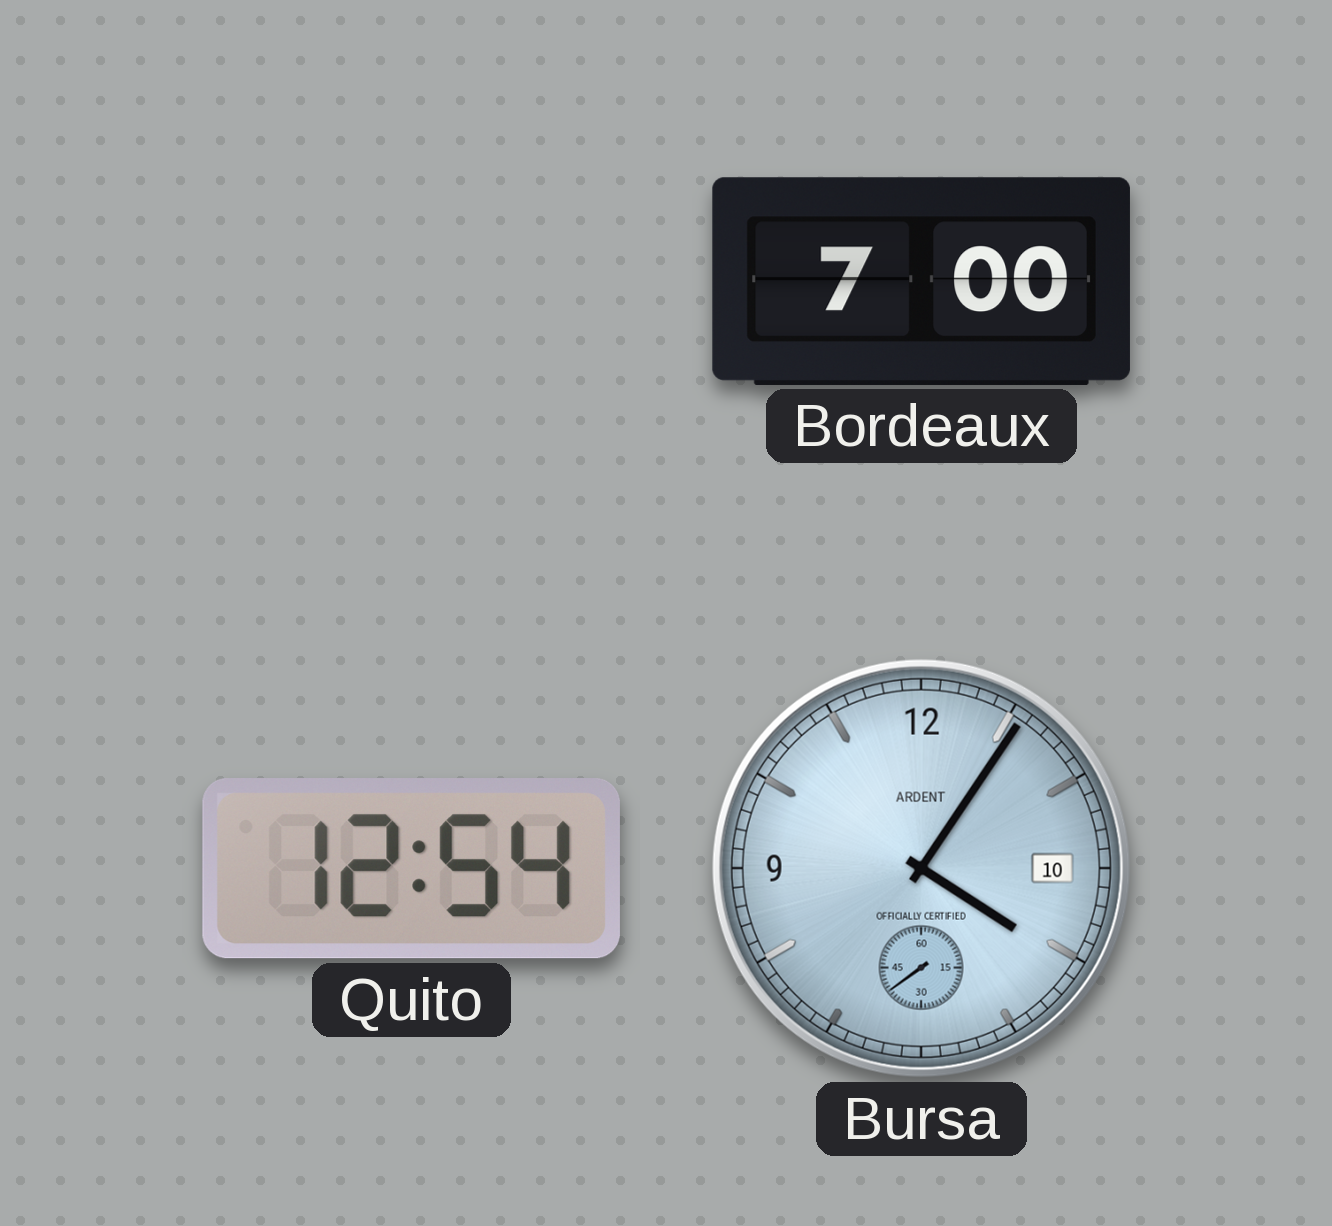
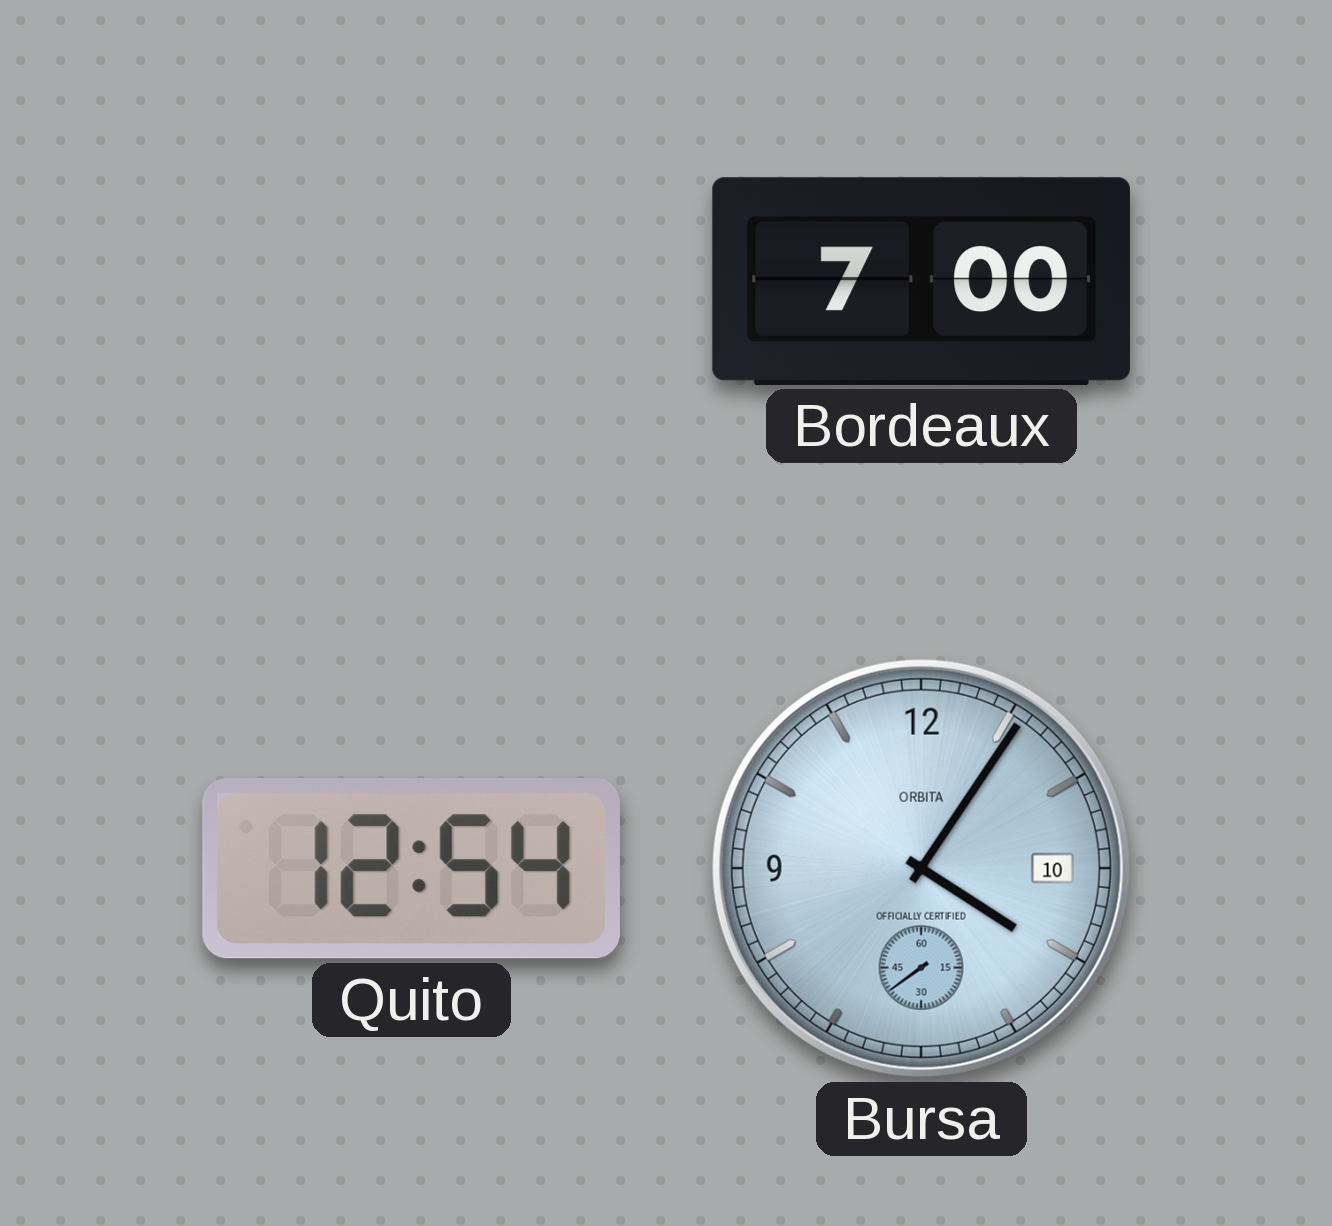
Bursa brand: ARDENT -> ORBITA (921, 868)
